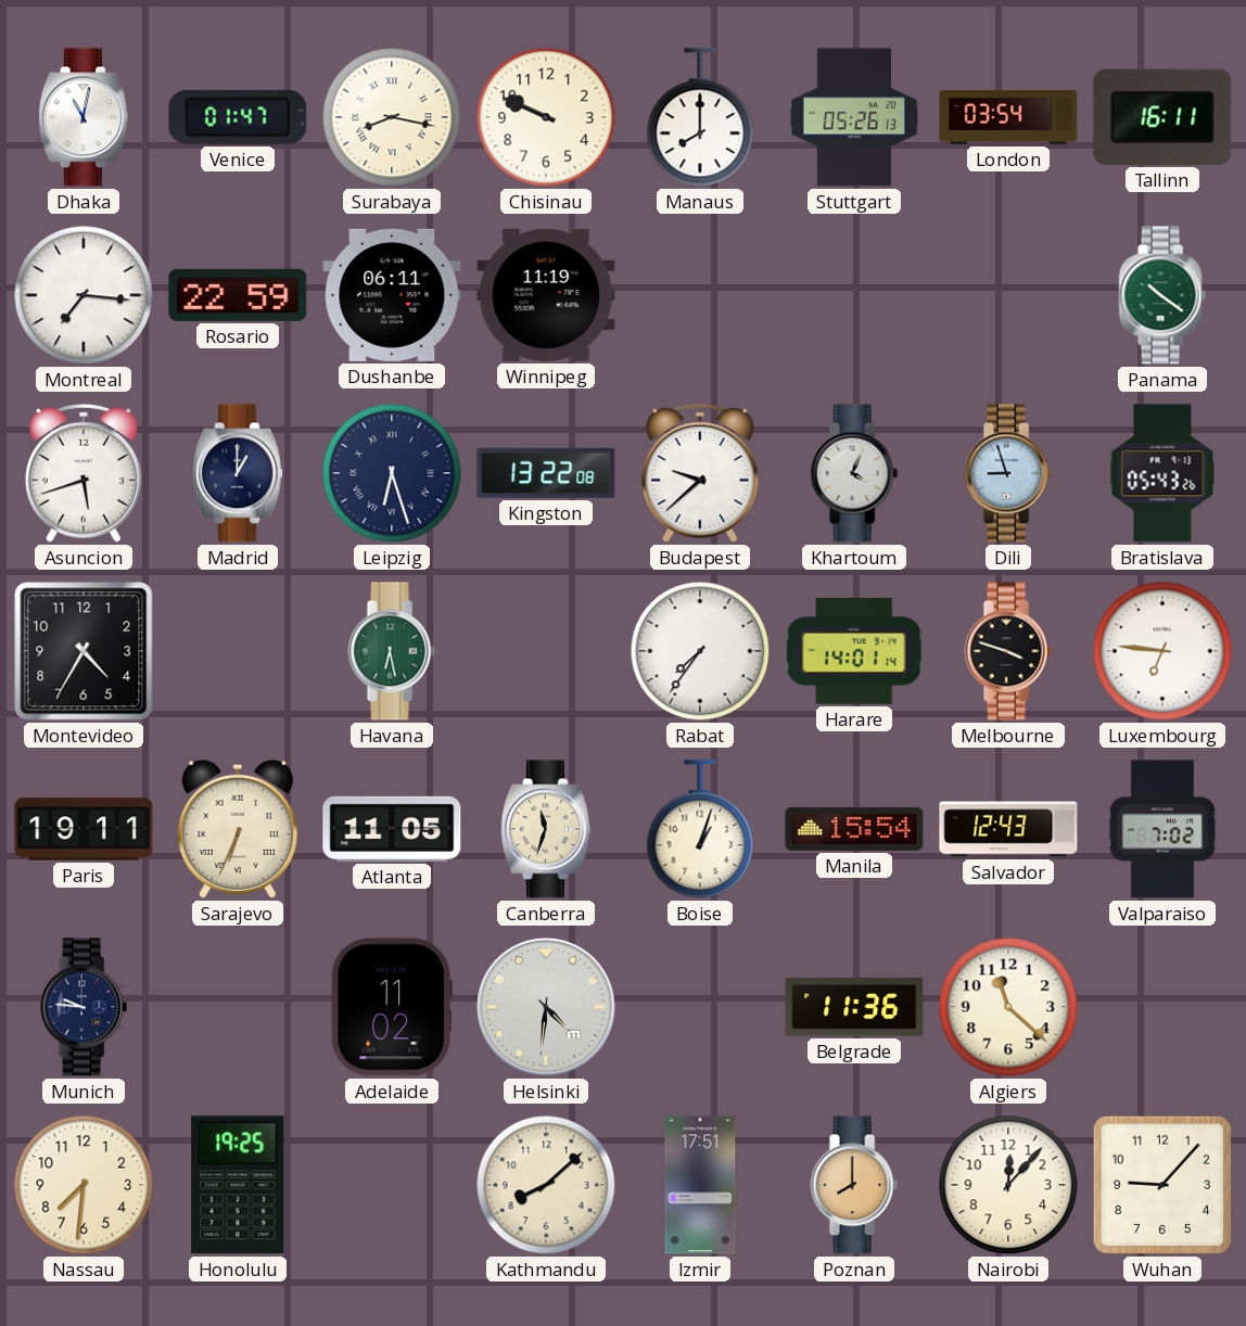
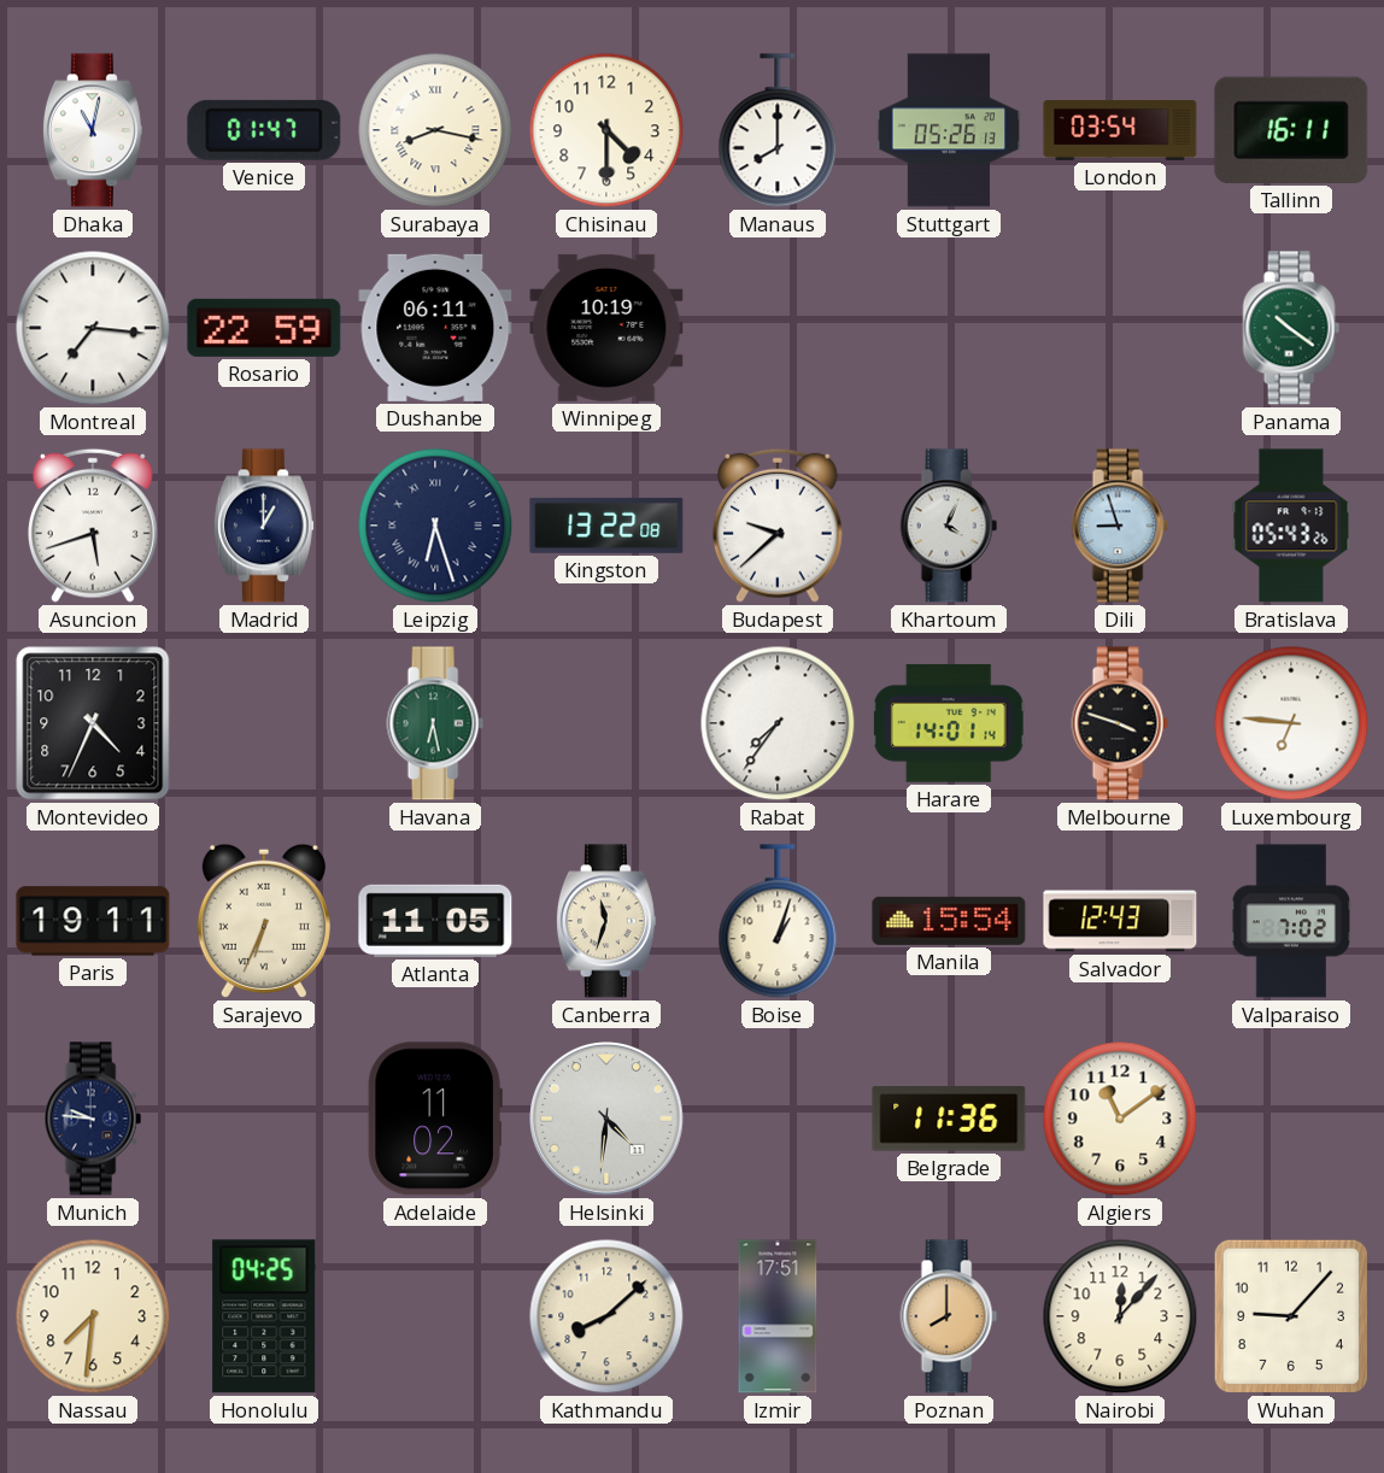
Chisinau: 9:49 -> 4:30 (606, 130)
Winnipeg: 11:19 -> 10:19 (606, 328)
Montevideo: 4:35 -> 4:34 (93, 723)
Algiers: 11:22 -> 11:09 (1120, 1119)
Honolulu: 19:25 -> 04:25 (264, 1316)
